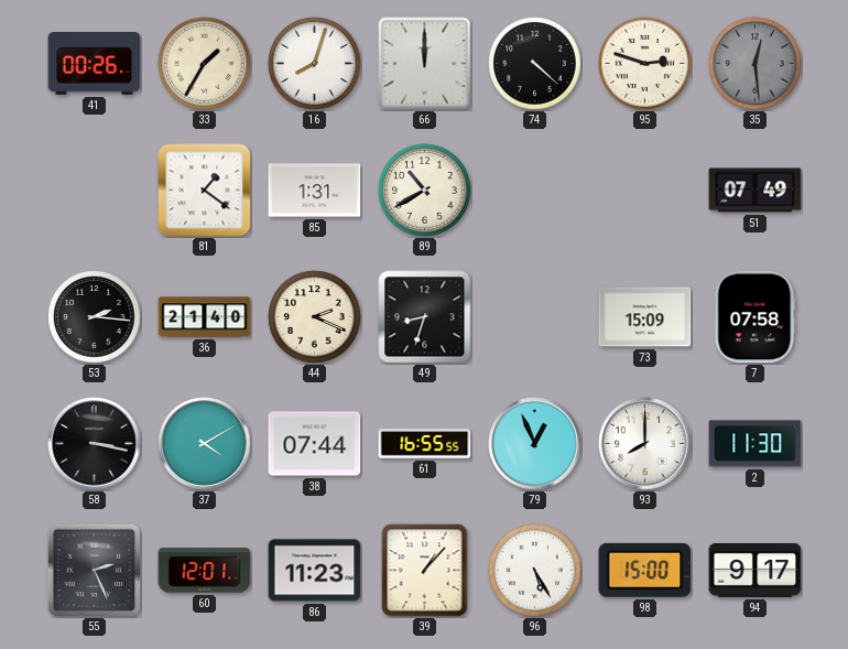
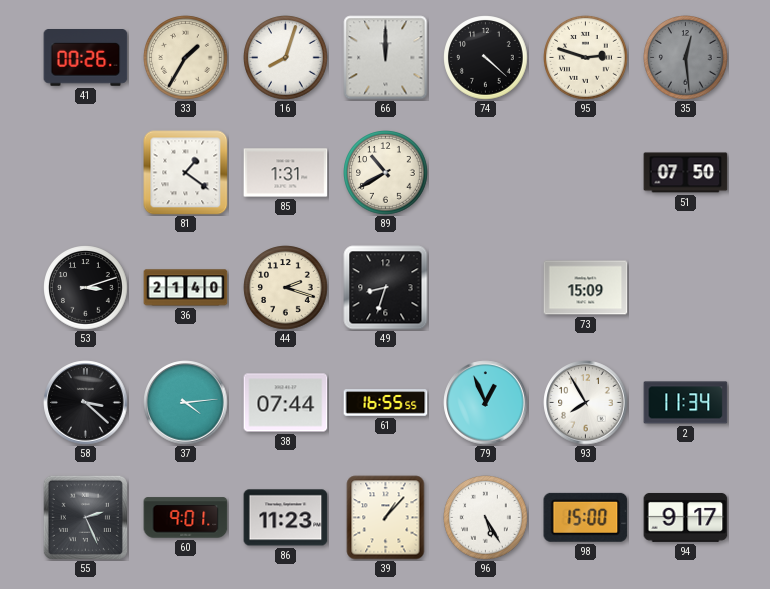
51: 07:49 -> 07:50 (686, 173)
53: 2:16 -> 3:12 (86, 288)
44: 2:19 -> 2:18 (286, 288)
7: 07:58 -> none (755, 317)
58: 3:17 -> 3:22 (86, 403)
37: 4:10 -> 4:14 (186, 403)
93: 8:00 -> 7:55 (586, 403)
2: 11:30 -> 11:34 (686, 403)
60: 12:01 -> 9:01 (186, 518)
